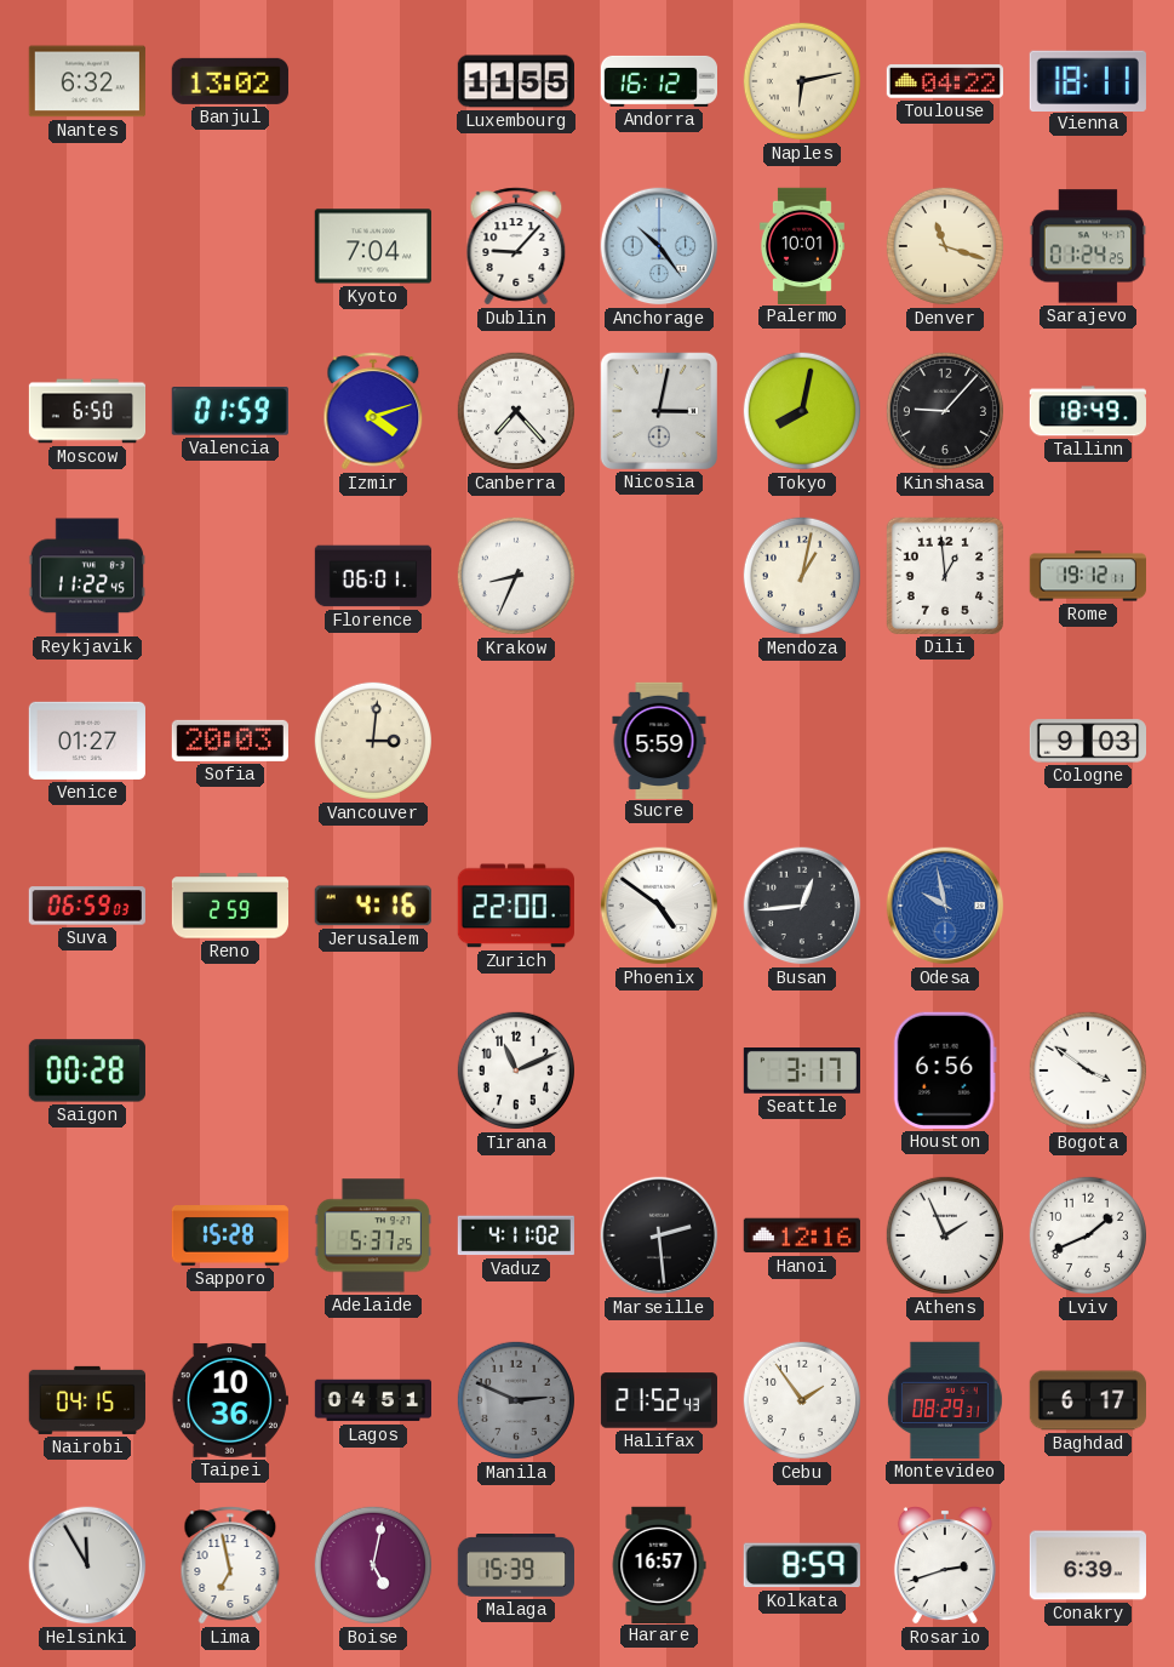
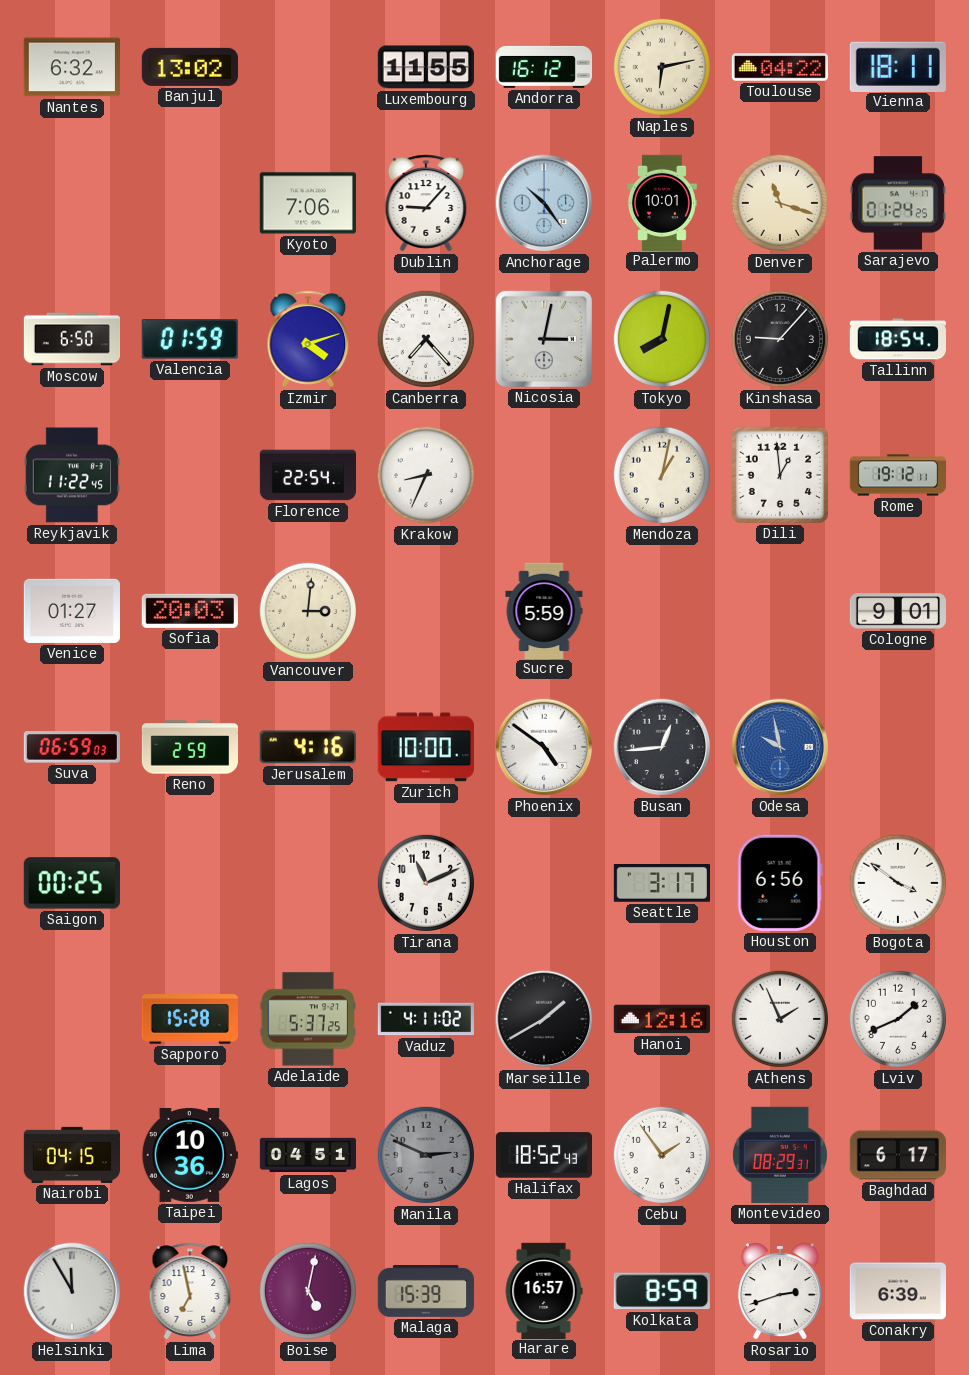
Kyoto: 7:04 -> 7:06 (308, 203)
Tallinn: 18:49 -> 18:54 (897, 339)
Florence: 06:01 -> 22:54 (308, 475)
Cologne: 9:03 -> 9:01 (898, 611)
Zurich: 22:00 -> 10:00 (426, 747)
Saigon: 00:28 -> 00:25 (72, 883)
Marseille: 2:29 -> 1:40 (544, 1019)
Halifax: 21:52 -> 18:52 (543, 1155)
